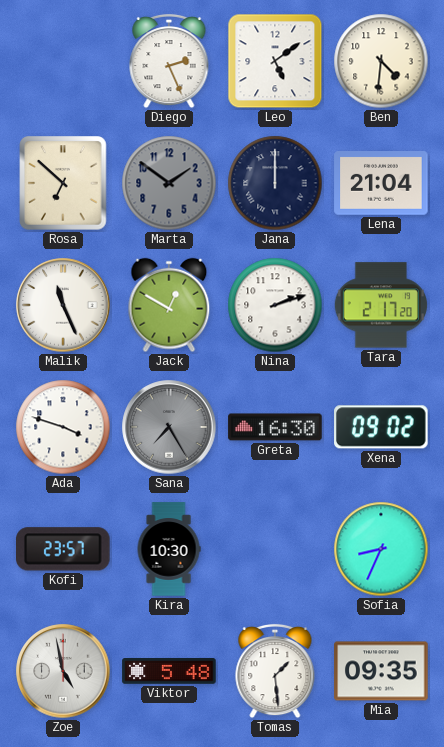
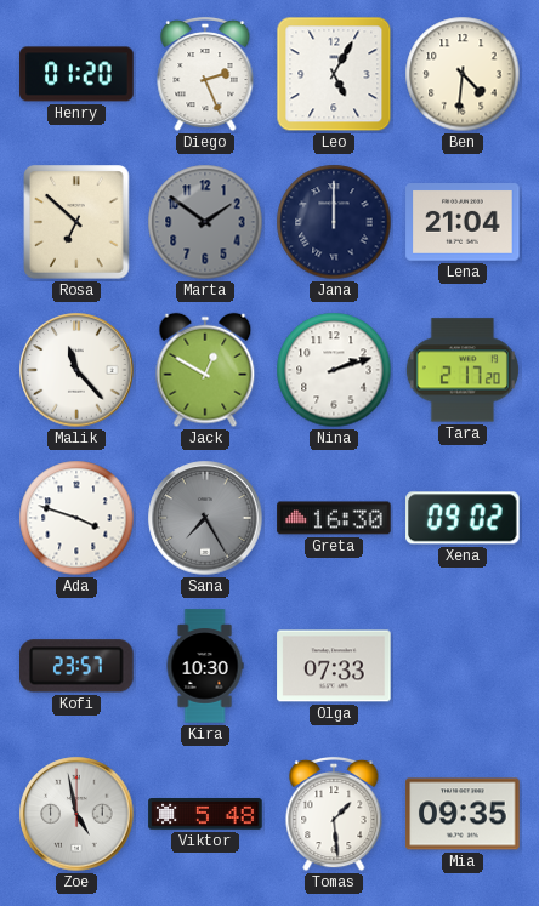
Henry: none -> 01:20 (76, 74)
Leo: 5:09 -> 5:05 (334, 74)
Malik: 11:26 -> 11:23 (76, 370)
Olga: none -> 07:33 (334, 666)
Sofia: 8:34 -> none (381, 549)
